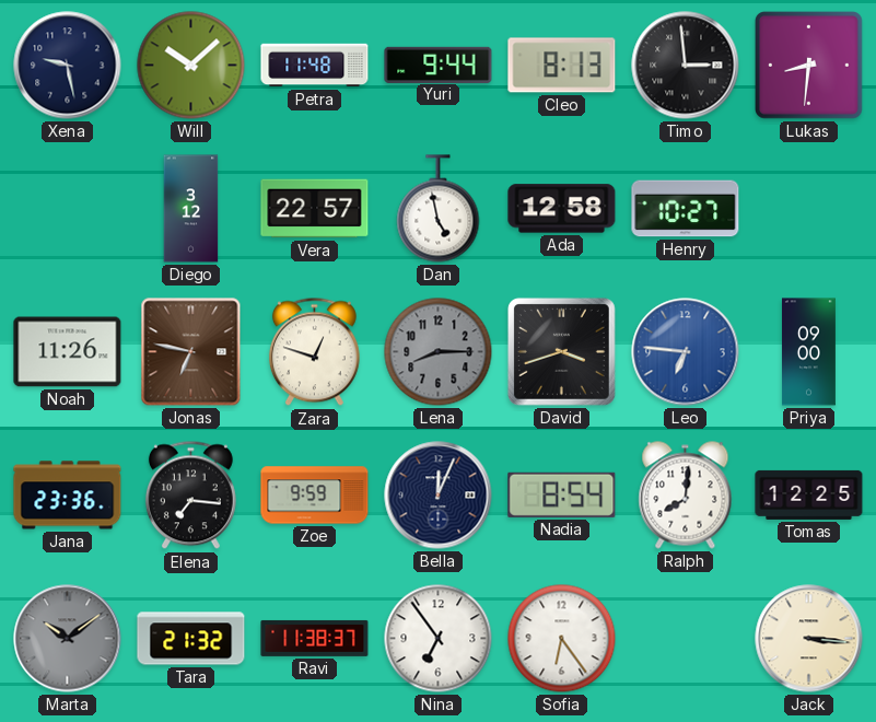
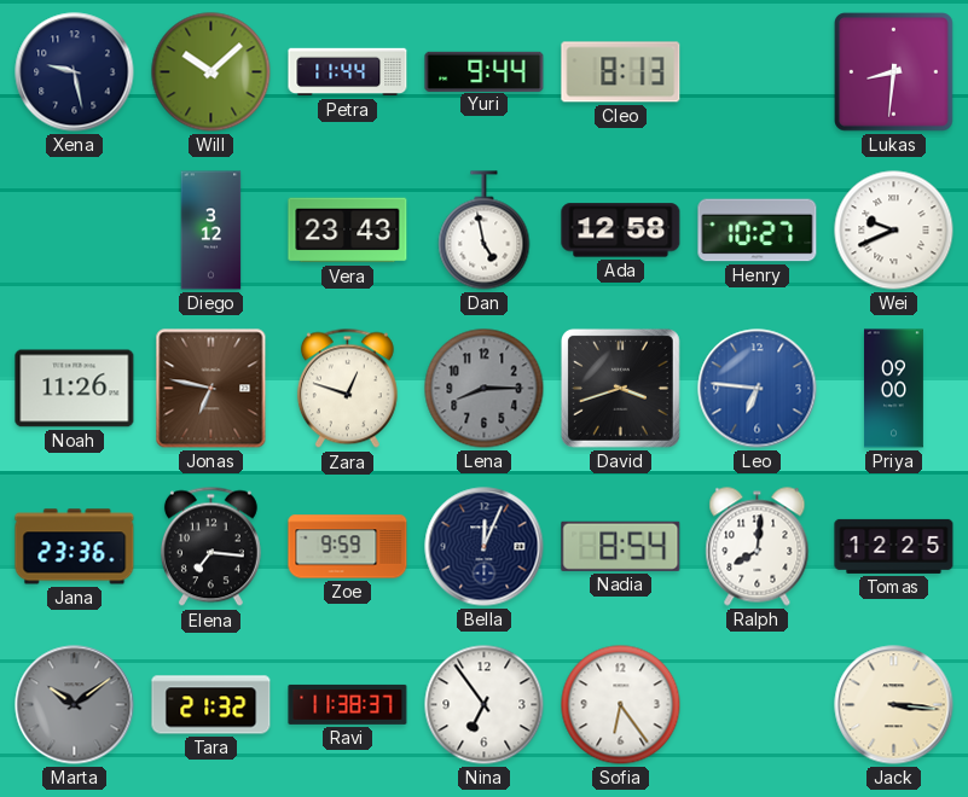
Petra: 11:48 -> 11:44 (348, 72)
Timo: 2:59 -> none (686, 66)
Vera: 22:57 -> 23:43 (348, 231)
Wei: none -> 9:41 (894, 231)
